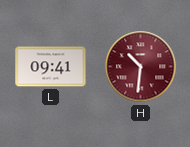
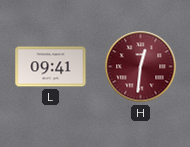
H: 10:31 -> 12:31 (141, 67)
